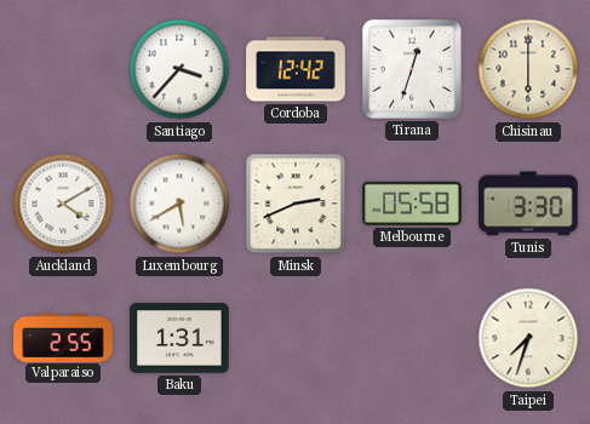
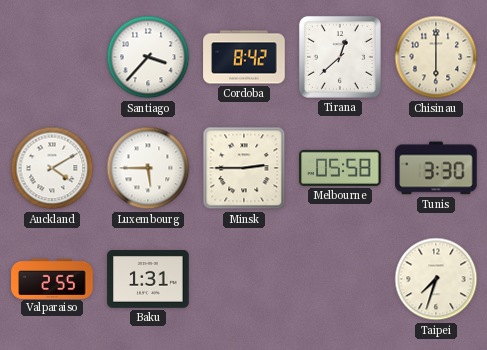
Cordoba: 12:42 -> 8:42 (244, 57)
Tirana: 12:33 -> 12:38 (340, 57)
Luxembourg: 5:40 -> 5:45 (148, 168)
Minsk: 2:41 -> 2:45 (244, 168)
